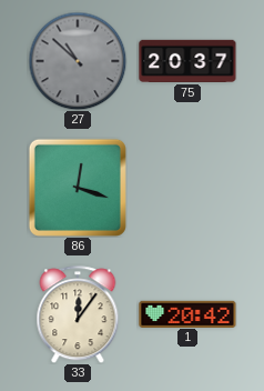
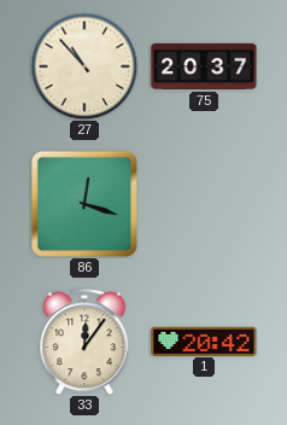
27: 10:52 -> 10:53 (84, 66)
27 dial: grey -> cream (84, 66)
